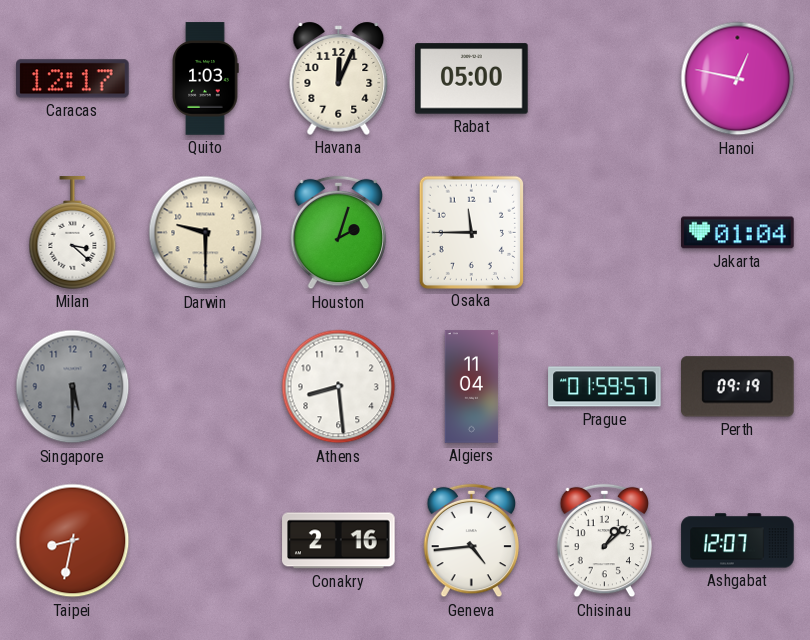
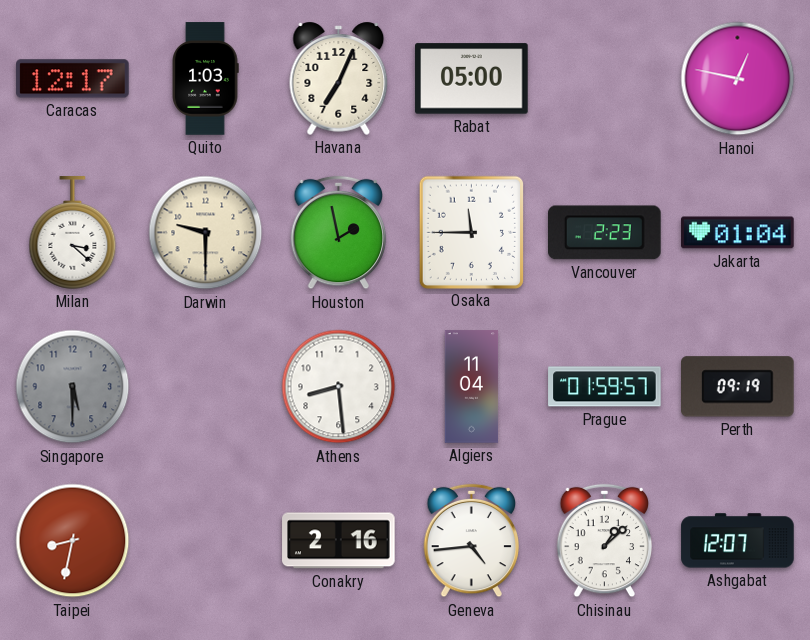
Havana: 12:04 -> 7:04 (339, 78)
Houston: 2:03 -> 1:58 (339, 233)
Vancouver: none -> 2:23 (605, 233)
